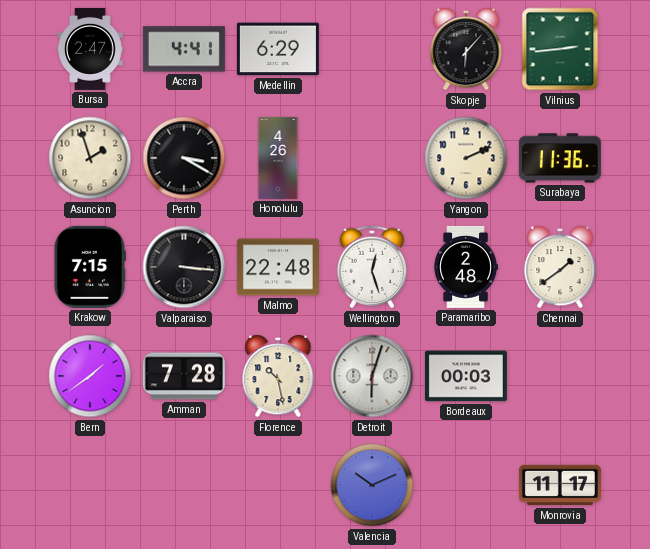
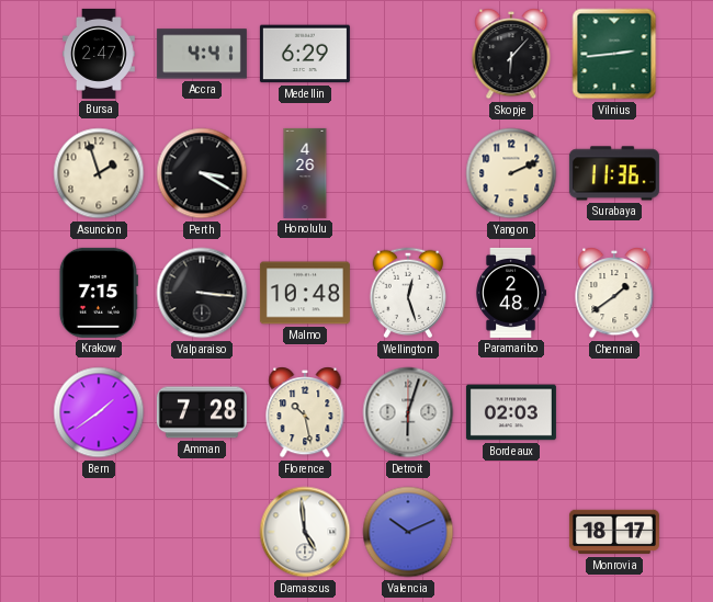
Malmo: 22:48 -> 10:48 (305, 293)
Bordeaux: 00:03 -> 02:03 (511, 412)
Damascus: none -> 4:59 (305, 532)
Monrovia: 11:17 -> 18:17 (614, 532)
